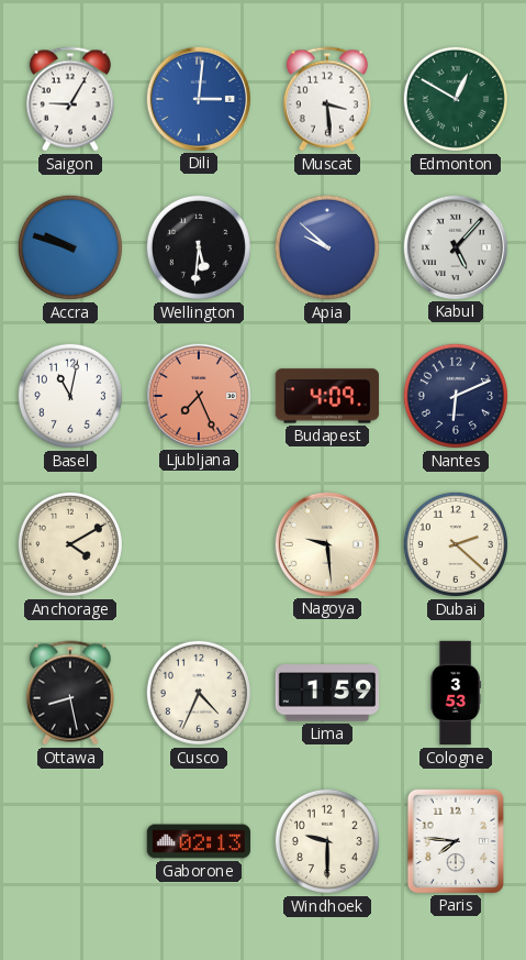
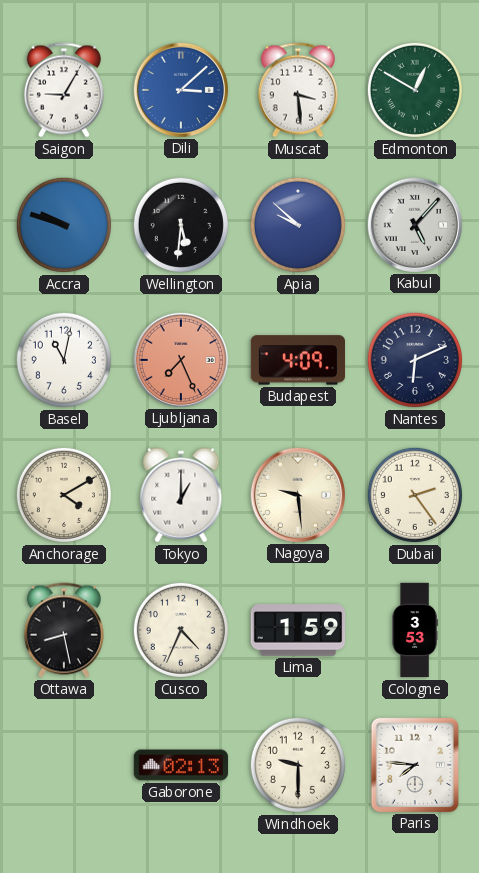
Dili: 3:01 -> 3:08 (180, 89)
Tokyo: none -> 1:00 (181, 495)
Dubai: 2:22 -> 2:24 (415, 495)
